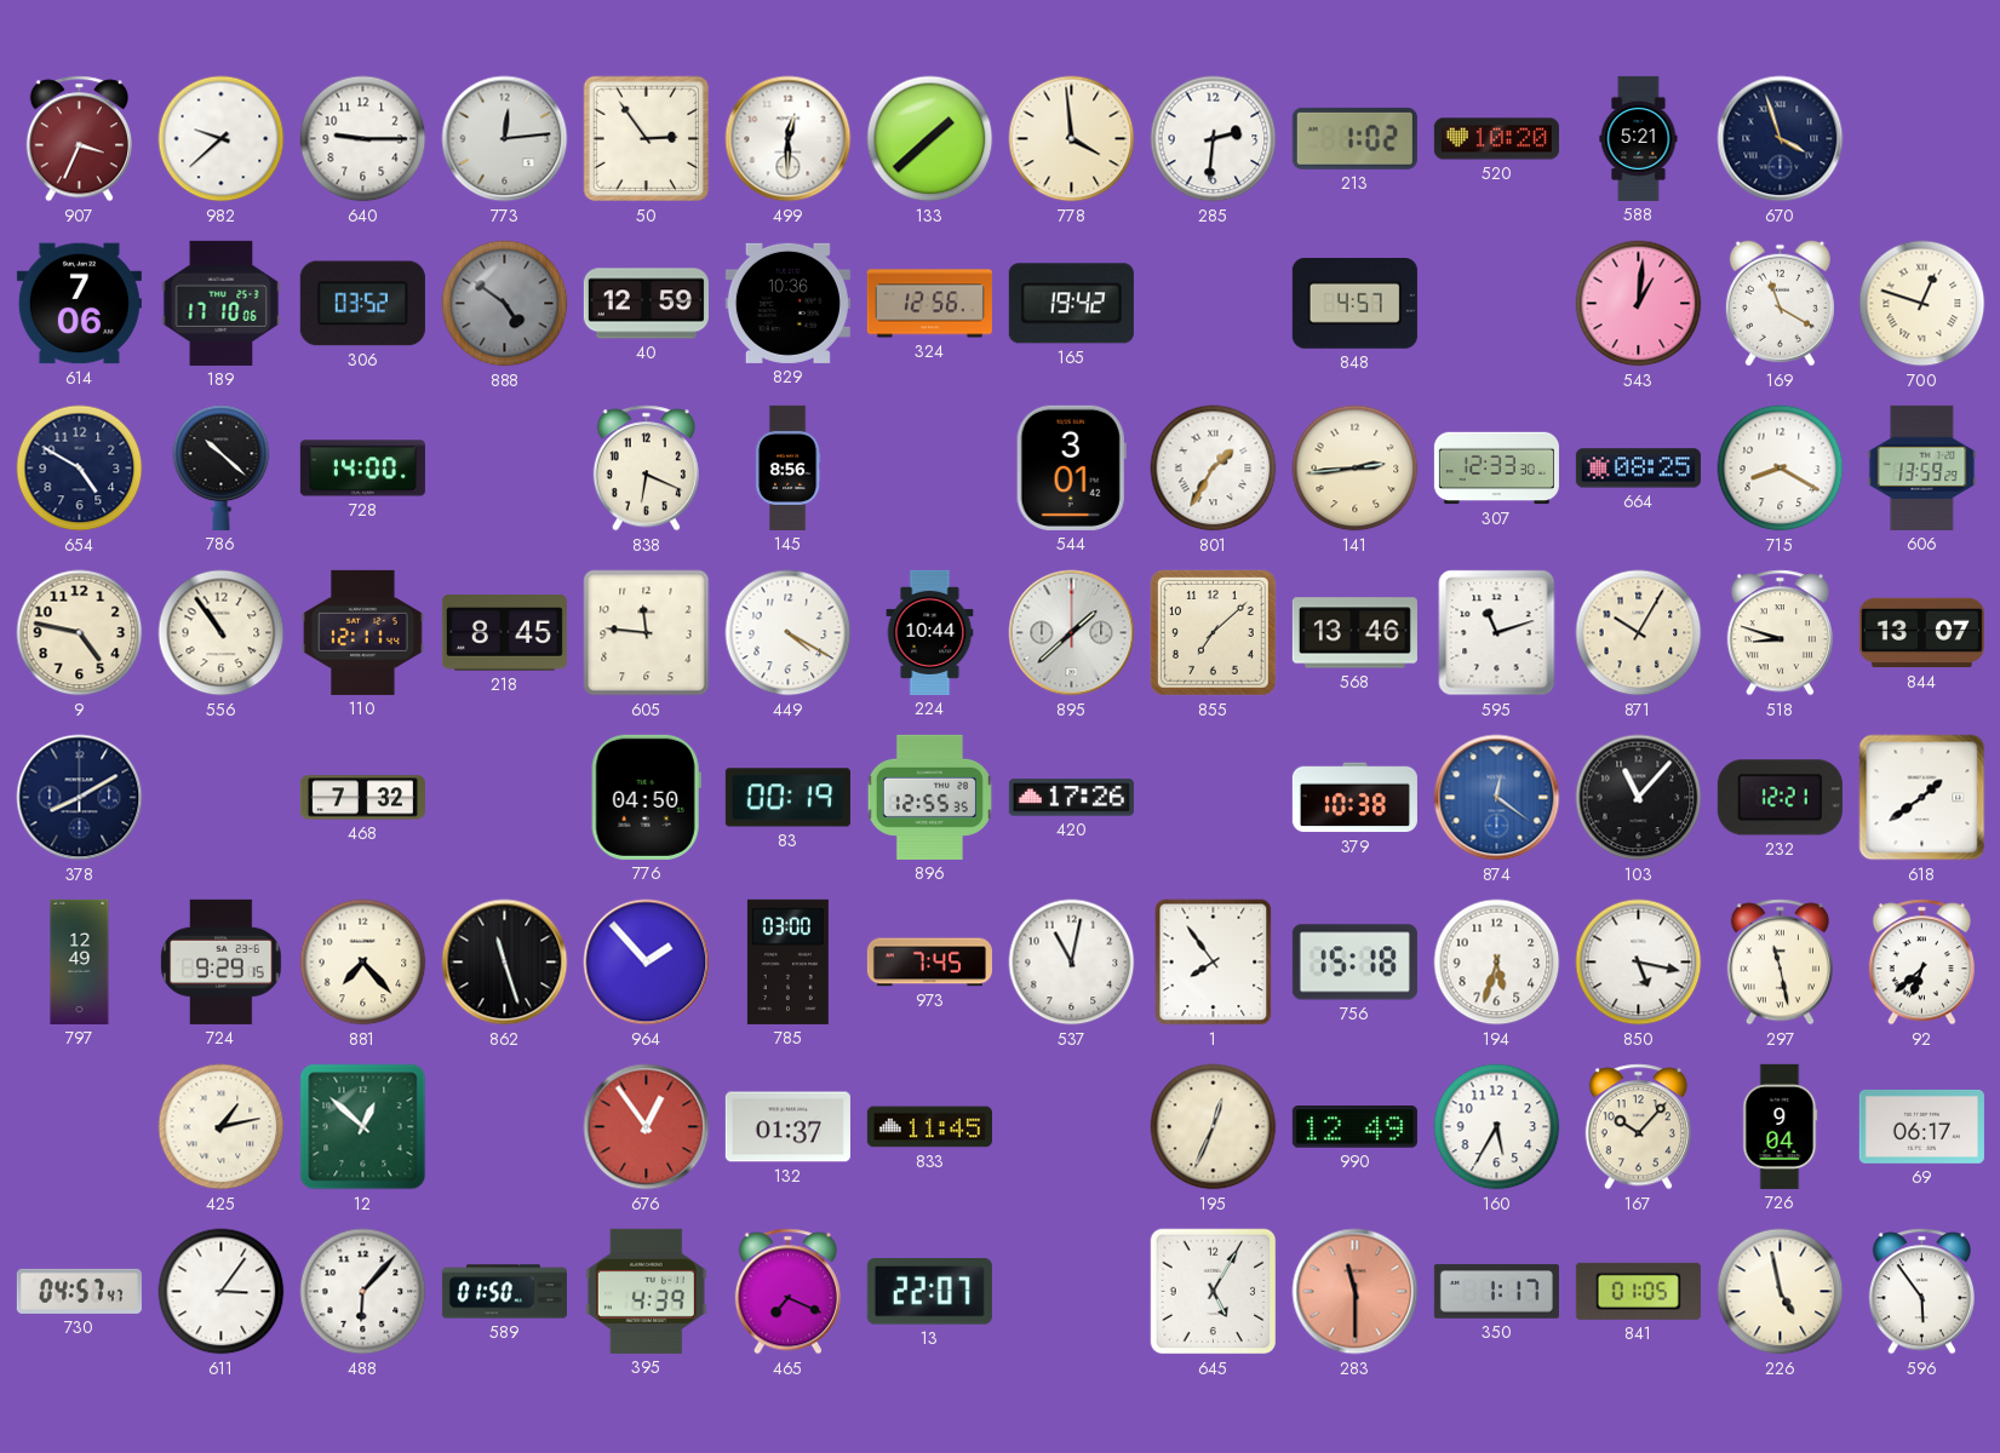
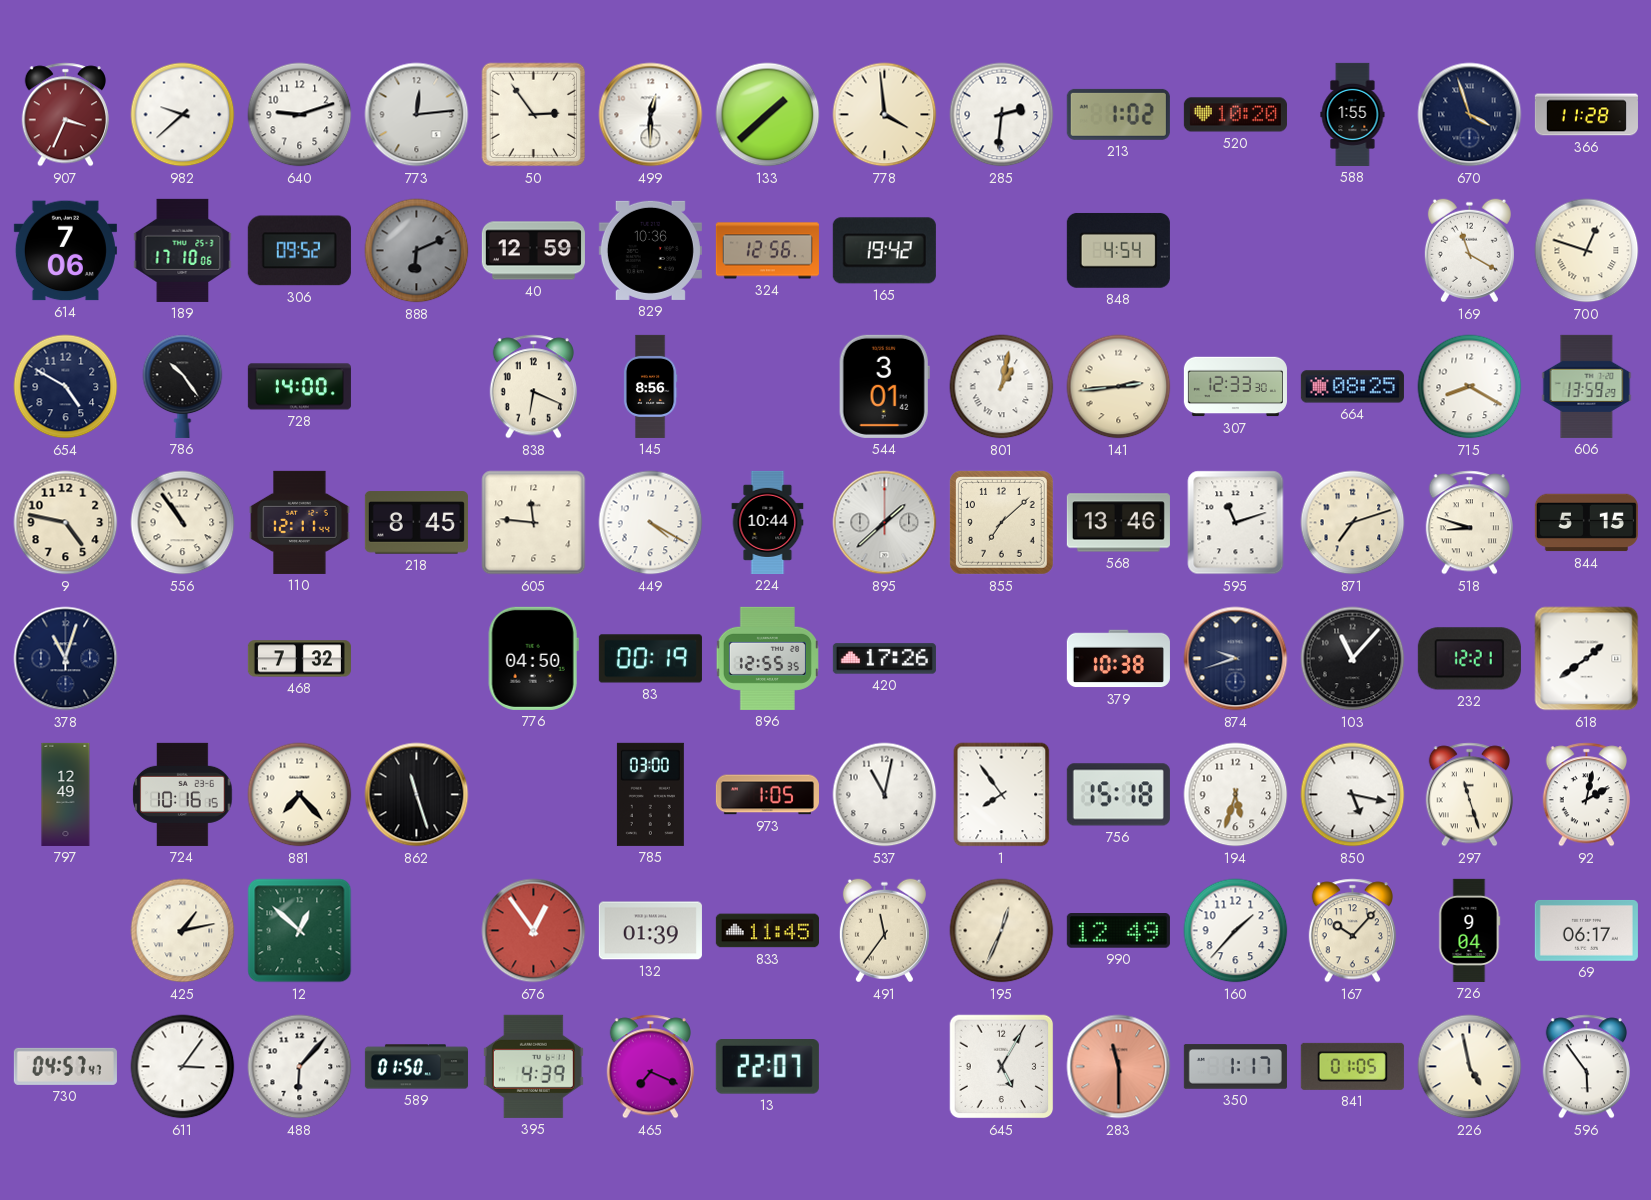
640: 9:15 -> 9:12 (300, 115)
588: 5:21 -> 1:55 (1353, 114)
366: none -> 11:28 (1586, 115)
306: 03:52 -> 09:52 (299, 251)
888: 4:51 -> 6:11 (417, 251)
848: 4:57 -> 4:54 (1118, 250)
543: 1:01 -> none (1639, 304)
786: 10:22 -> 10:24 (183, 386)
801: 1:35 -> 1:02 (1002, 387)
871: 10:05 -> 7:12 (1353, 523)
844: 13:07 -> 5:15 (1586, 523)
378: 8:10 -> 11:03 (66, 659)
874: 12:21 -> 9:42 (1236, 659)
874 dial: blue -> navy (1236, 659)
724: 9:29 -> 10:16 (183, 794)
964: 1:53 -> none (647, 963)
973: 7:45 -> 1:05 (767, 795)
297: 11:28 -> 11:27 (1469, 795)
92: 6:38 -> 2:02 (1586, 795)
132: 01:37 -> 01:39 (650, 931)
491: none -> 11:36 (884, 931)
160: 5:35 -> 1:37 (1236, 931)
